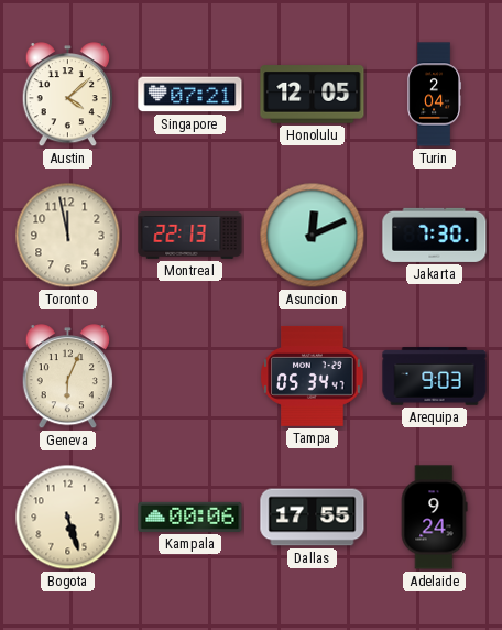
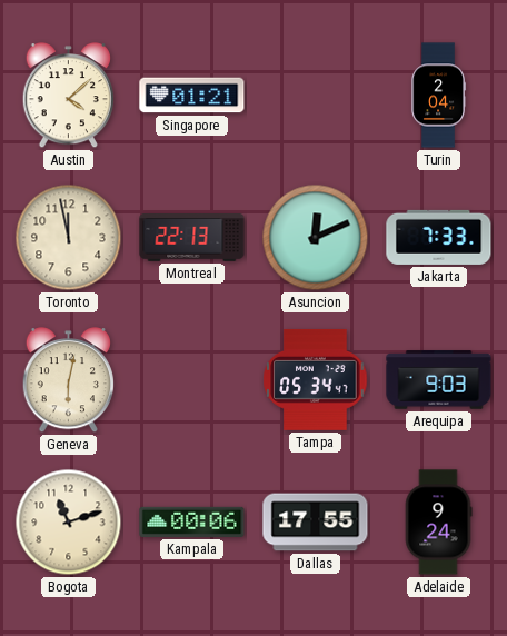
Singapore: 07:21 -> 01:21 (192, 96)
Honolulu: 12:05 -> none (313, 95)
Jakarta: 7:30 -> 7:33 (439, 237)
Geneva: 6:04 -> 6:02 (68, 380)
Bogota: 5:27 -> 11:12 (69, 523)
